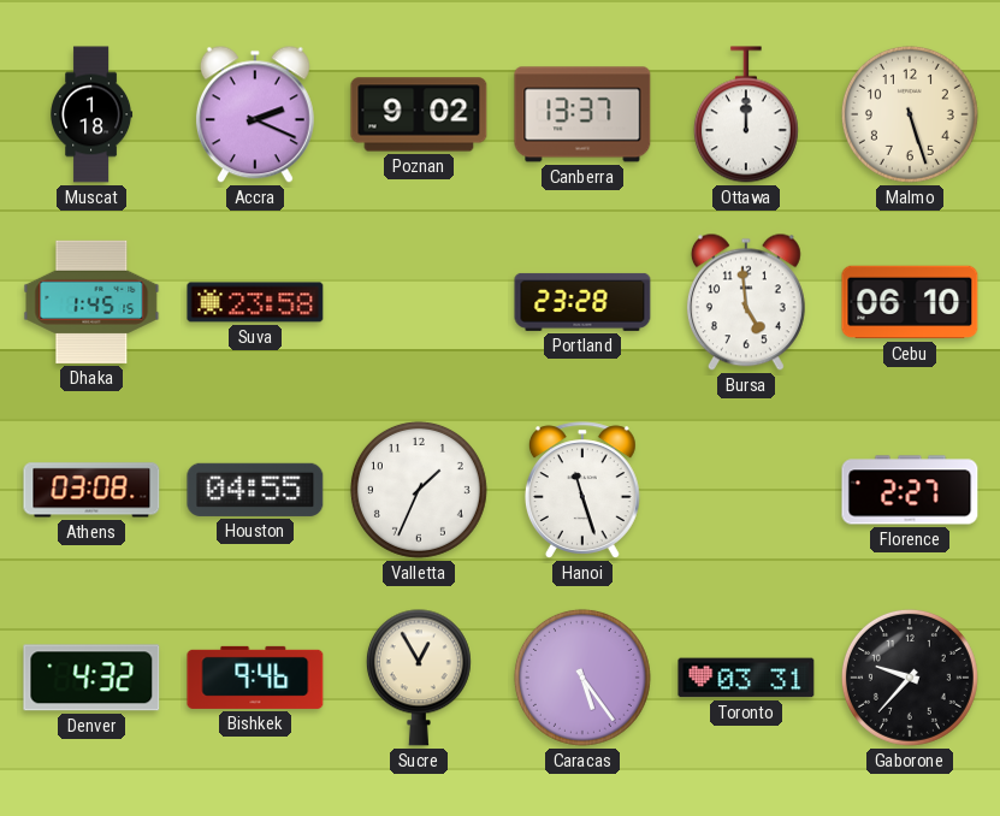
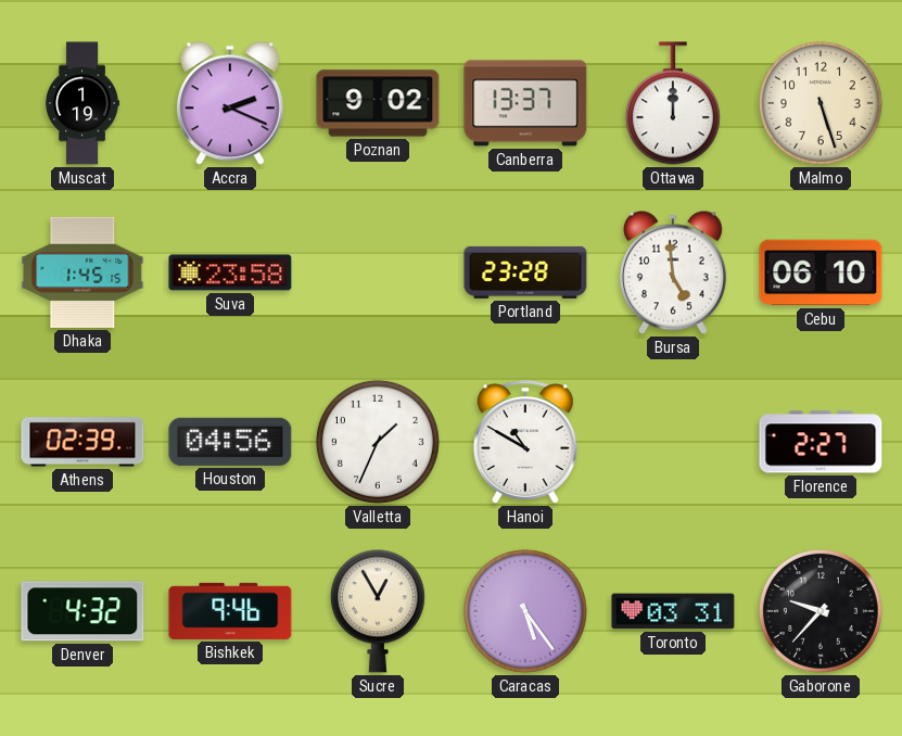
Muscat: 1:18 -> 1:19 (84, 103)
Athens: 03:08 -> 02:39 (82, 442)
Houston: 04:55 -> 04:56 (230, 442)
Hanoi: 11:27 -> 10:50 (525, 442)
